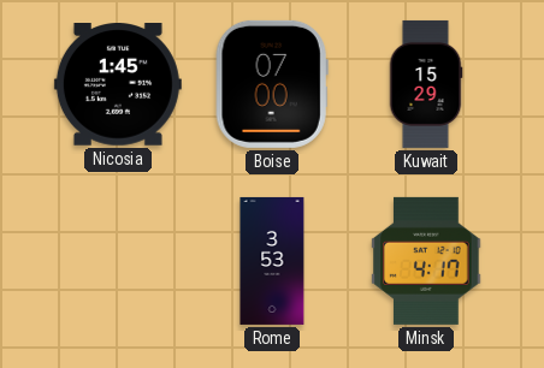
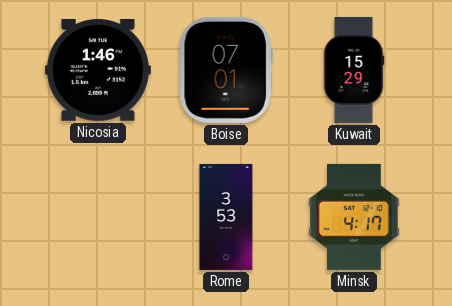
Nicosia: 1:45 -> 1:46 (98, 71)
Boise: 07:00 -> 07:01 (226, 70)
